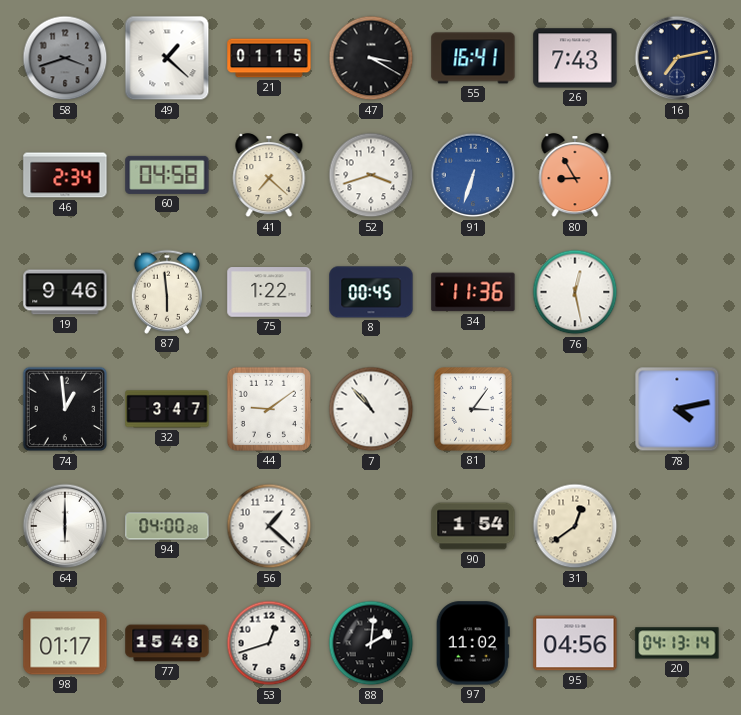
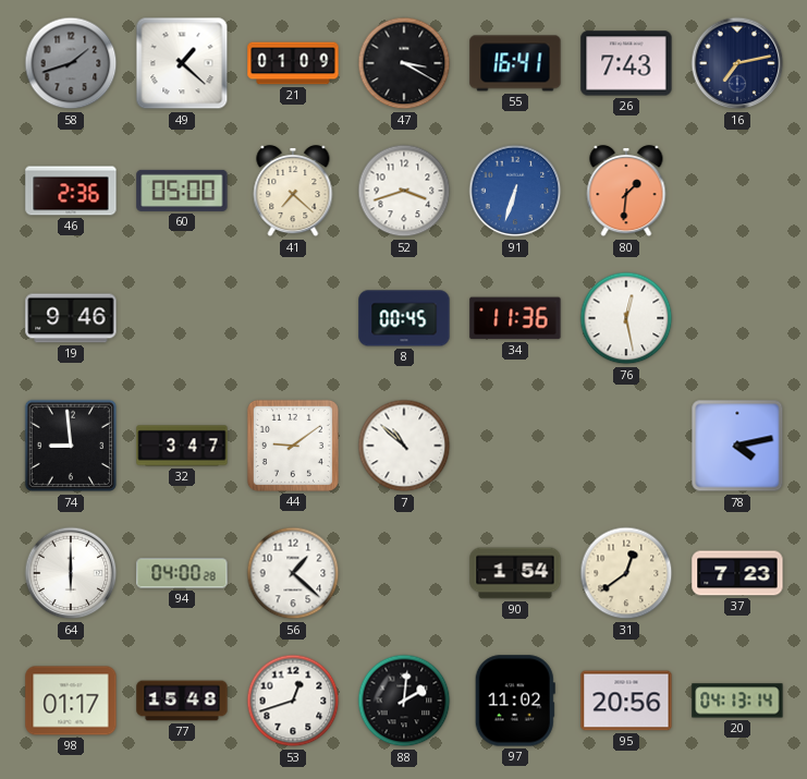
58: 3:42 -> 1:42 (71, 63)
21: 01:15 -> 01:09 (293, 63)
46: 2:34 -> 2:36 (71, 191)
60: 04:58 -> 05:00 (182, 191)
80: 8:55 -> 1:31 (626, 192)
87: 5:59 -> none (167, 292)
75: 1:22 -> none (269, 292)
74: 12:59 -> 8:59 (71, 446)
7: 10:53 -> 10:52 (404, 446)
81: 3:06 -> none (473, 409)
37: none -> 7:23 (737, 573)
95: 04:56 -> 20:56 (626, 701)
